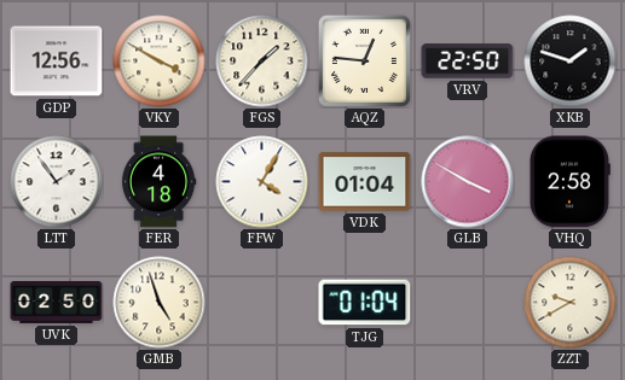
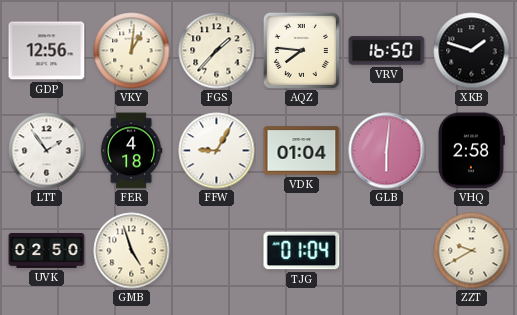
VKY: 3:50 -> 1:01 (132, 51)
AQZ: 12:46 -> 7:46 (301, 50)
VRV: 22:50 -> 16:50 (387, 51)
FFW: 4:05 -> 9:05 (217, 151)
GLB: 3:50 -> 6:01 (387, 151)
